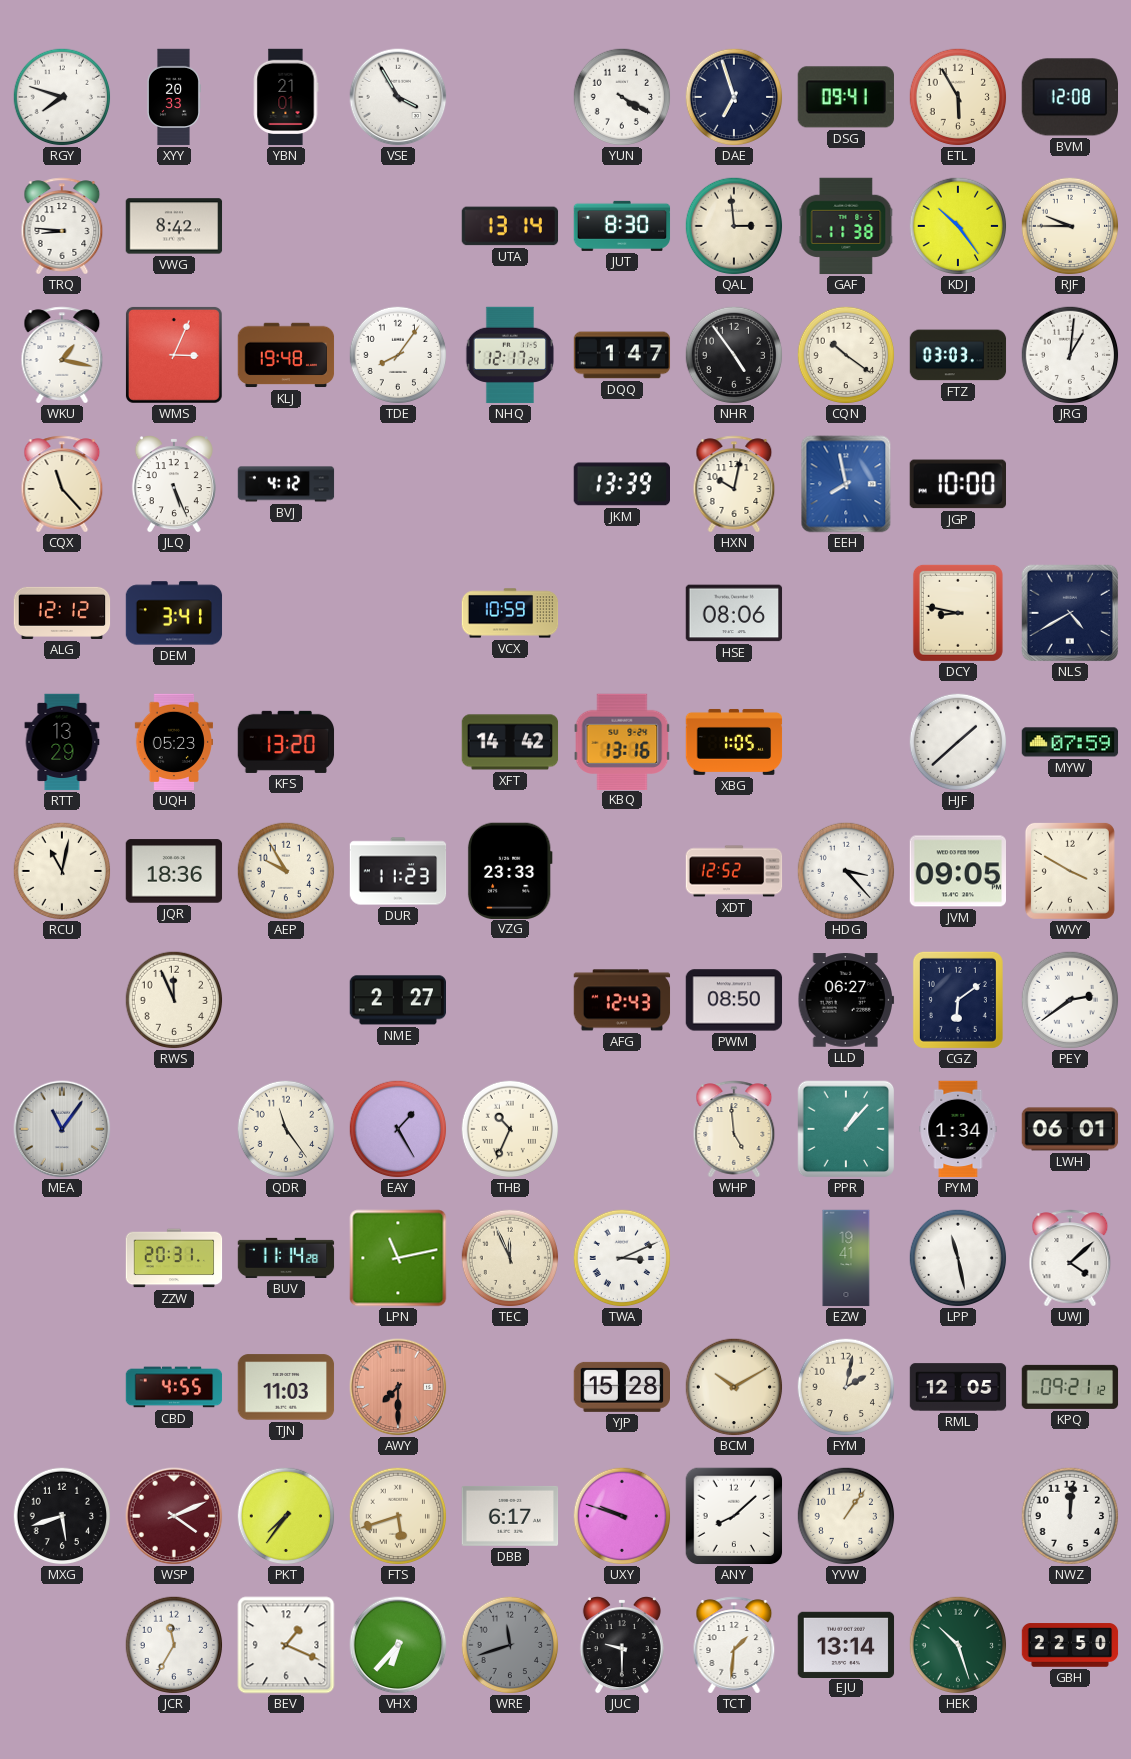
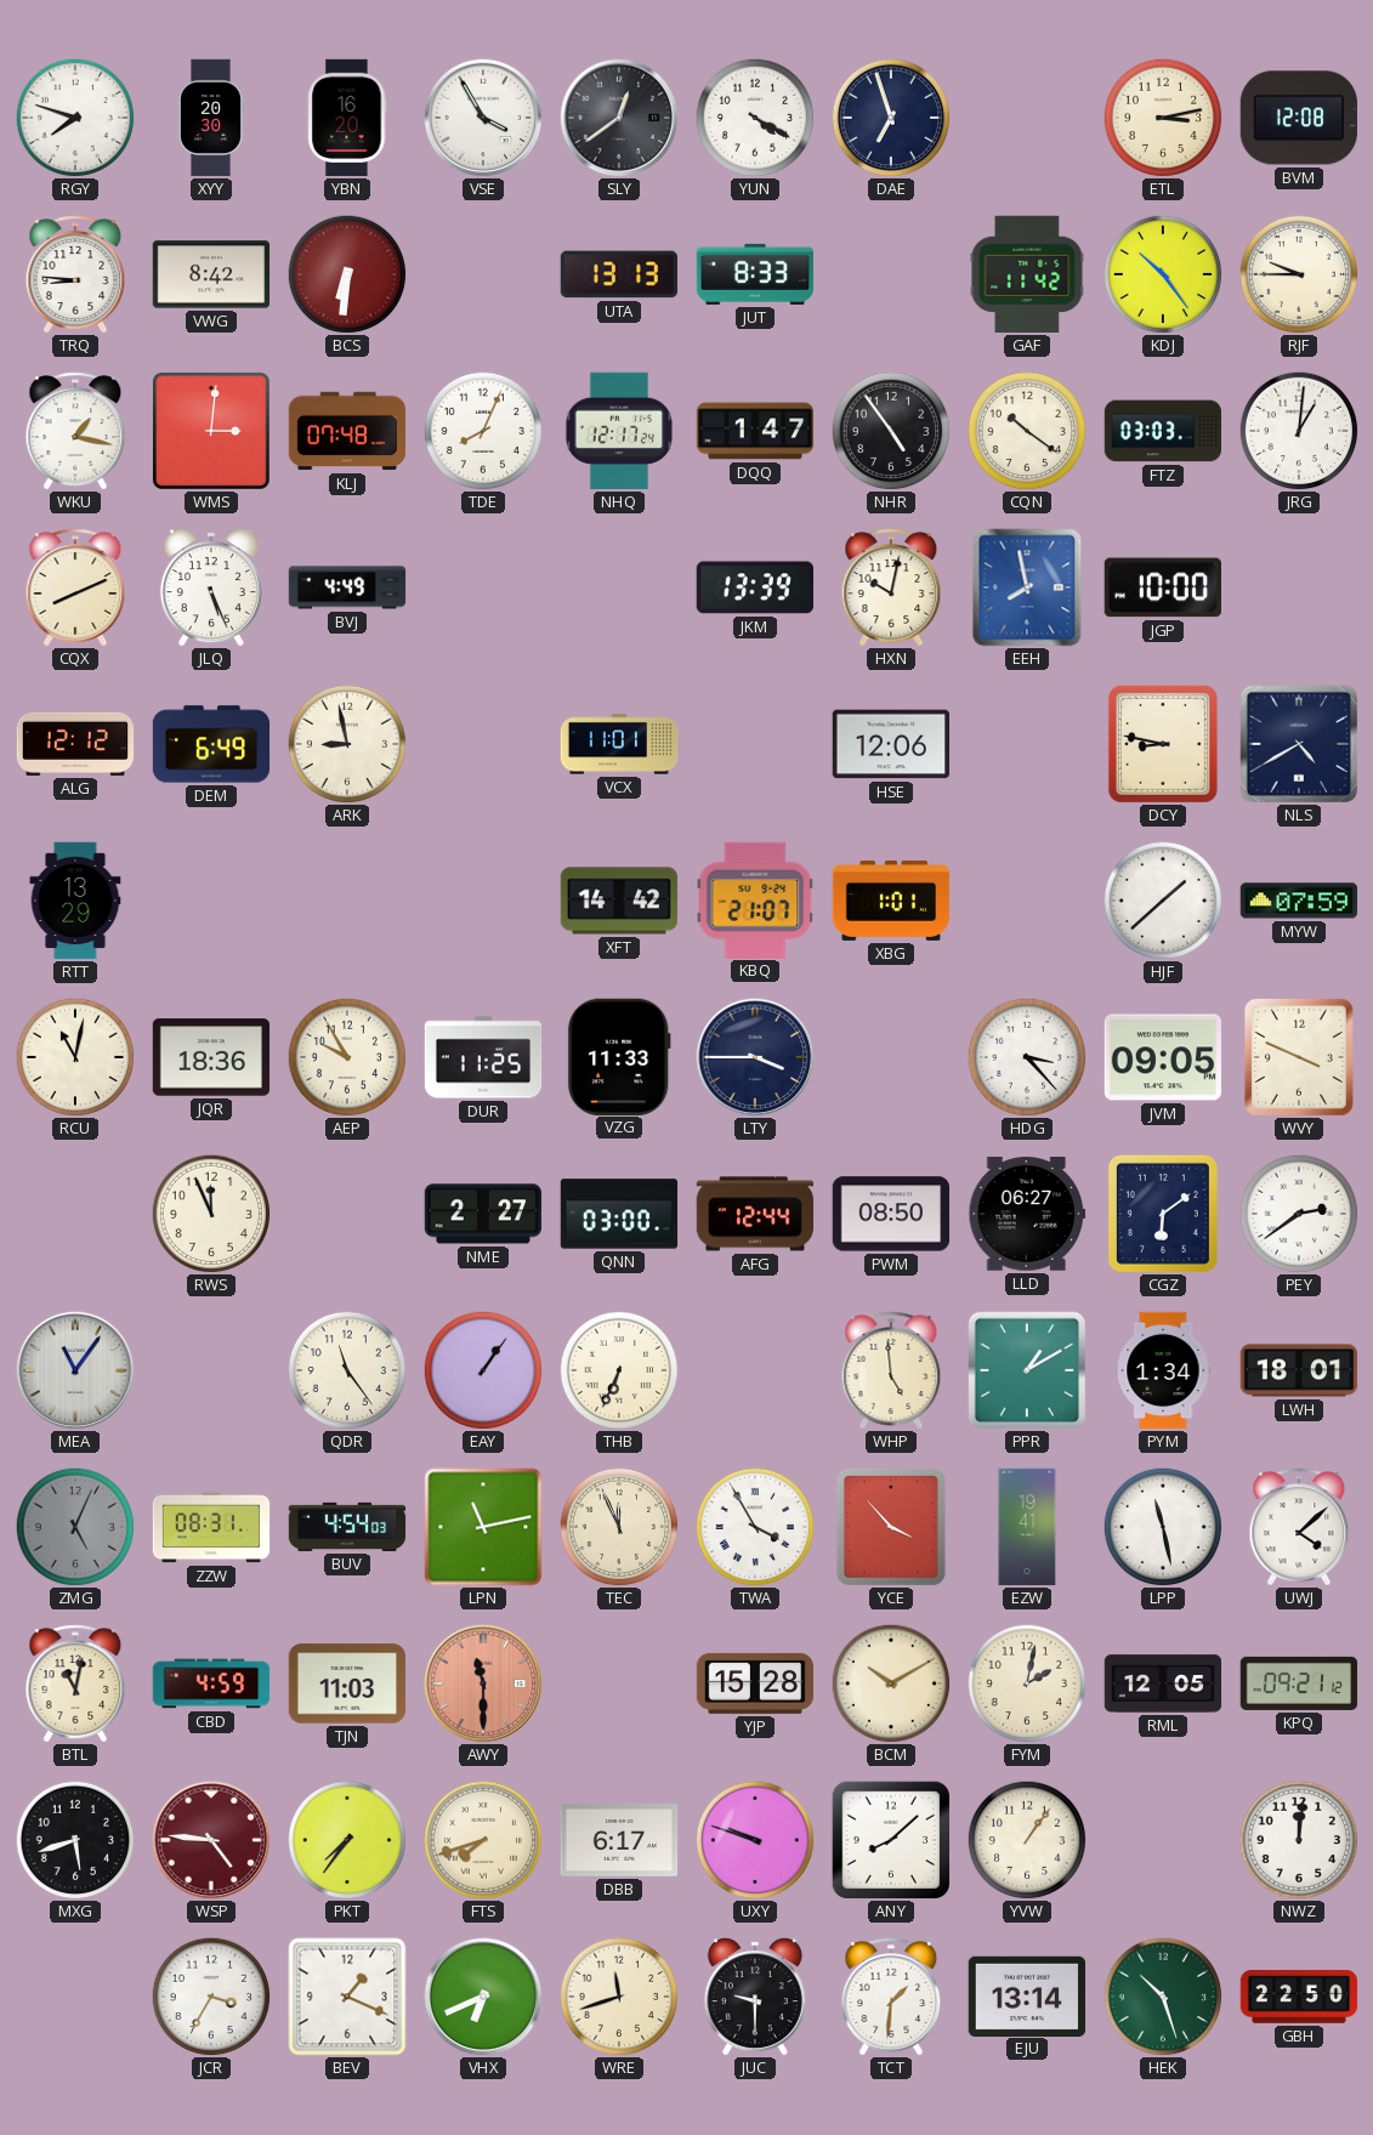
XYY: 20:33 -> 20:30 (211, 118)
YBN: 21:01 -> 16:20 (347, 118)
SLY: none -> 12:39 (619, 118)
DSG: 09:41 -> none (846, 97)
ETL: 5:55 -> 3:13 (1163, 118)
BCS: none -> 6:31 (347, 274)
UTA: 13:14 -> 13:13 (619, 274)
JUT: 8:30 -> 8:33 (755, 274)
QAL: 2:59 -> none (734, 226)
GAF: 11:38 -> 11:42 (1027, 274)
WMS: 3:04 -> 3:01 (211, 431)
KLJ: 19:48 -> 07:48 (347, 431)
TDE: 8:06 -> 8:04 (483, 431)
CQX: 11:23 -> 8:11 (75, 587)
BVJ: 4:12 -> 4:49 (347, 587)
DEM: 3:41 -> 6:49 (211, 744)
ARK: none -> 8:58 (347, 744)
VCX: 10:59 -> 11:01 (619, 744)
HSE: 08:06 -> 12:06 (891, 744)
UQH: 05:23 -> none (173, 742)
KFS: 13:20 -> none (286, 742)
KBQ: 13:16 -> 21:07 (755, 899)
XBG: 1:05 -> 1:01 (891, 901)
DUR: 11:23 -> 11:25 (483, 1057)
VZG: 23:33 -> 11:33 (619, 1056)
LTY: none -> 3:45 (755, 1057)
XDT: 12:52 -> none (734, 871)
WVY: 3:50 -> 3:49 (1299, 1057)
QNN: none -> 03:00 (619, 1214)
AFG: 12:43 -> 12:44 (755, 1214)
EAY: 1:25 -> 1:06 (483, 1370)
THB: 10:34 -> 6:34 (619, 1370)
PPR: 1:07 -> 1:10 (1027, 1370)
LWH: 06:01 -> 18:01 (1299, 1370)
ZMG: none -> 5:04 (75, 1527)
ZZW: 20:31 -> 08:31 (211, 1527)
BUV: 11:14 -> 4:54 (347, 1527)
TWA: 3:11 -> 3:55 (755, 1527)
YCE: none -> 3:53 (891, 1527)
BTL: none -> 11:02 (75, 1683)
CBD: 4:55 -> 4:59 (211, 1683)
AWY: 7:30 -> 11:30 (483, 1683)
WSP: 4:11 -> 4:46 (211, 1840)
FTS: 5:42 -> 7:42 (483, 1840)
JCR: 11:35 -> 3:35 (211, 1997)
VHX: 6:37 -> 6:41 (483, 1997)
WRE dial: grey -> cream (619, 1997)
